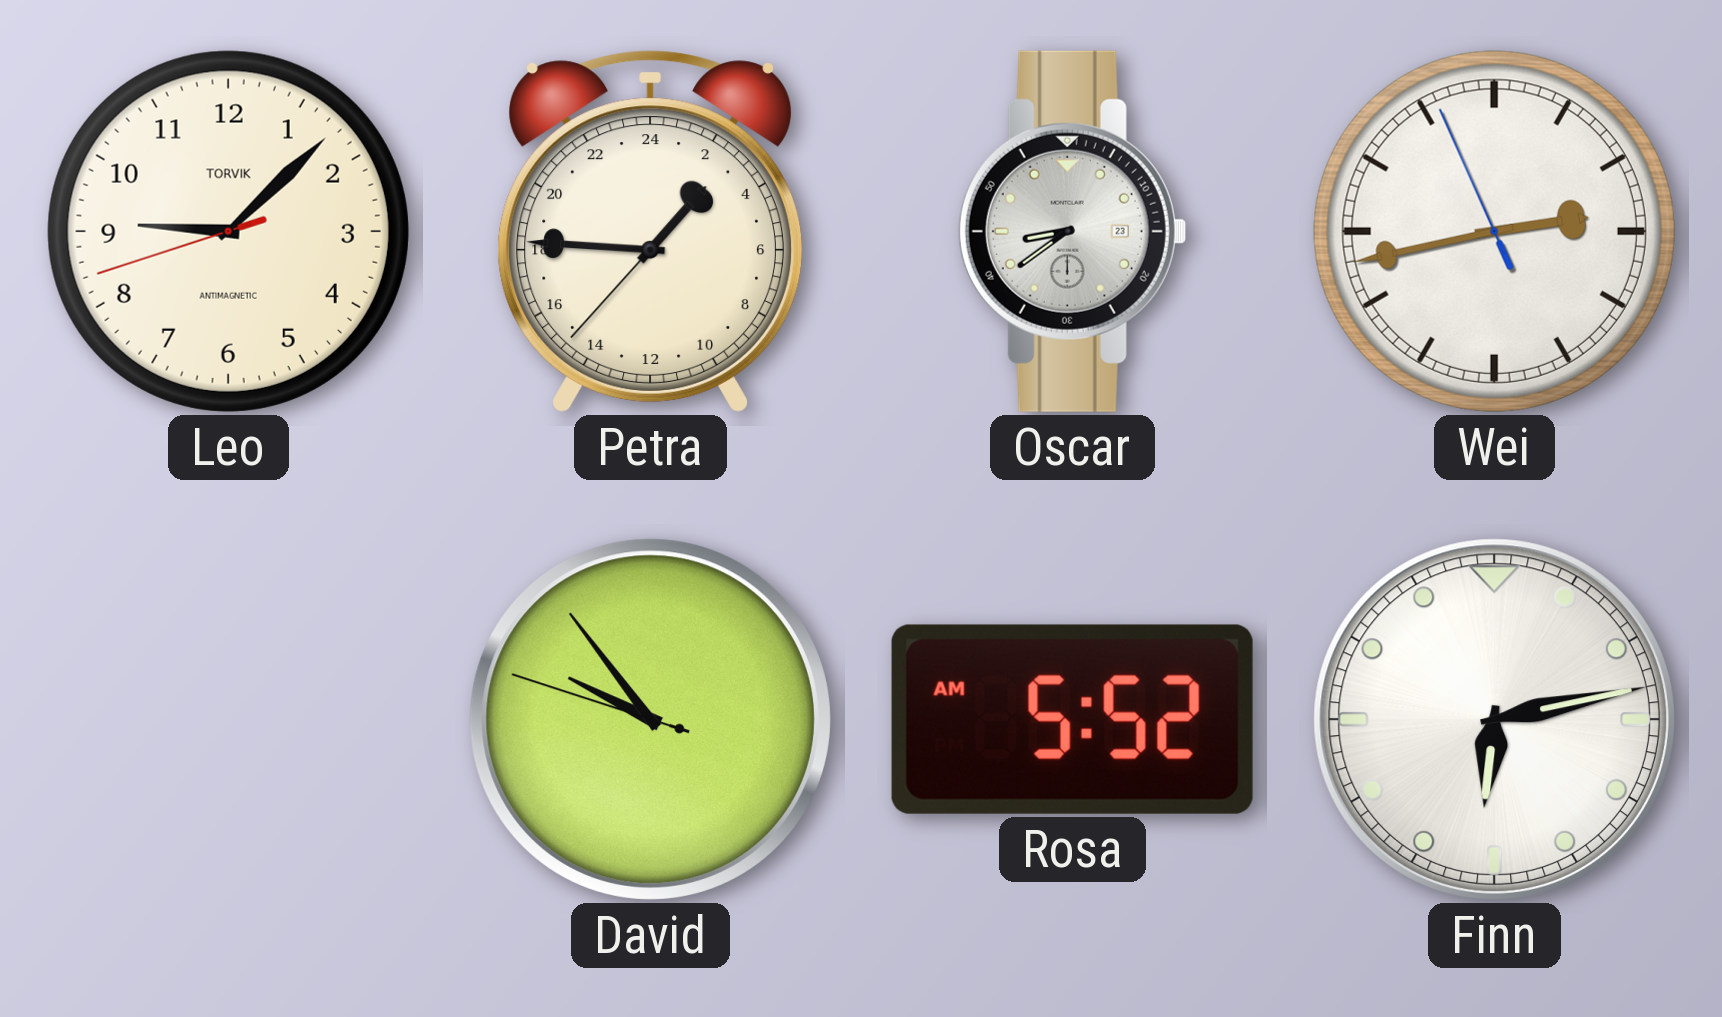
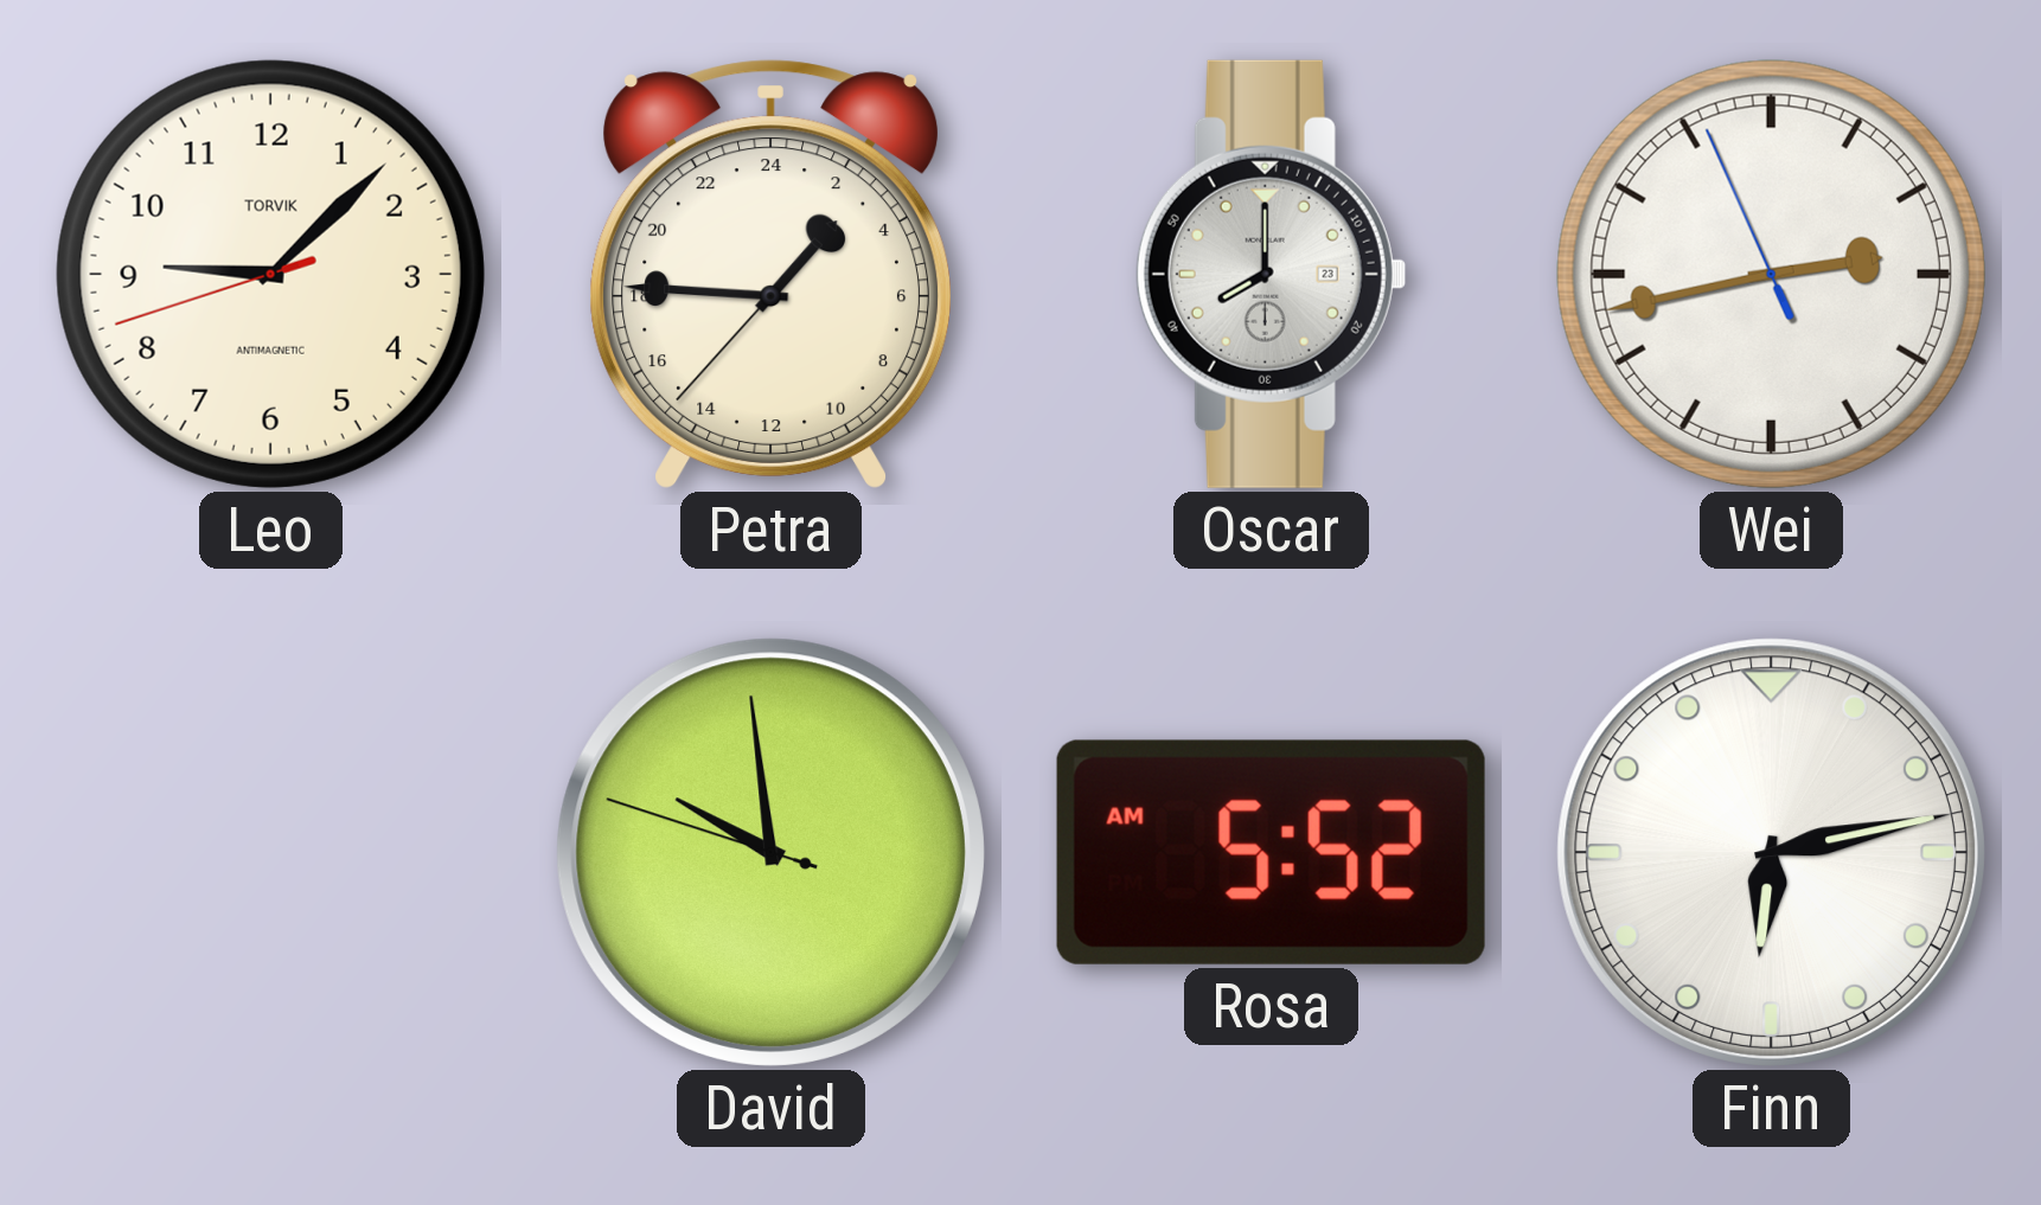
Oscar: 8:39 -> 8:00 (1271, 274)
David: 9:53 -> 9:58 (770, 852)
